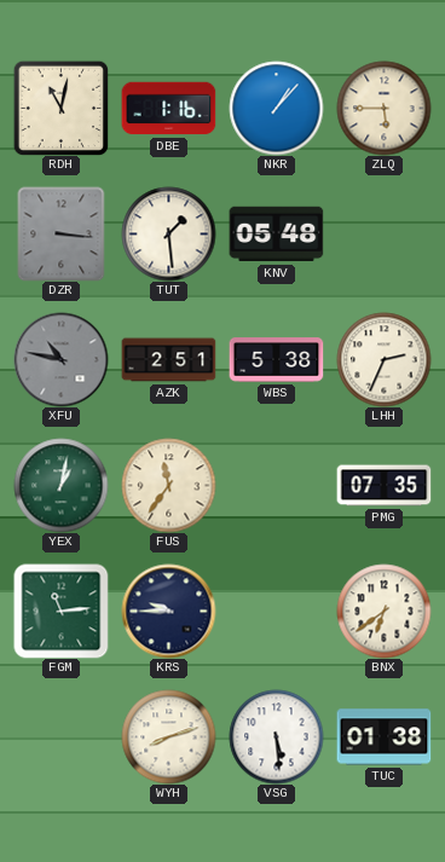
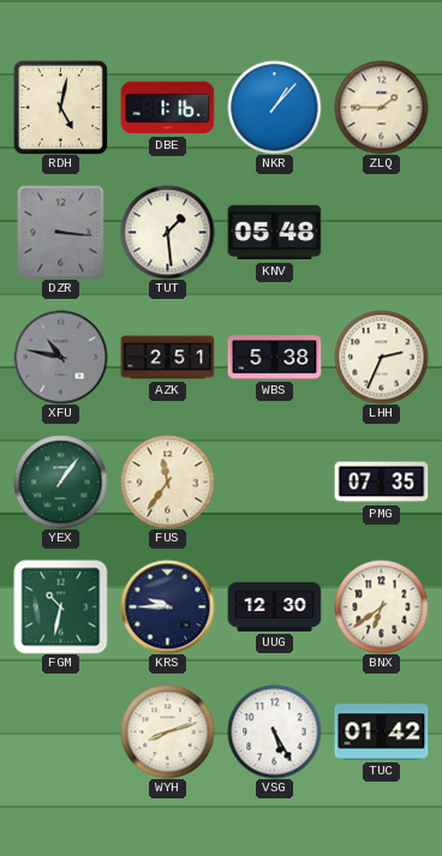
RDH: 11:02 -> 5:02 (60, 107)
ZLQ: 5:45 -> 1:45 (381, 107)
YEX: 1:02 -> 1:06 (60, 481)
FGM: 11:14 -> 10:32 (60, 606)
UUG: none -> 12:30 (274, 606)
VSG: 5:29 -> 5:25 (274, 731)
TUC: 01:38 -> 01:42 (381, 732)
